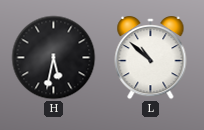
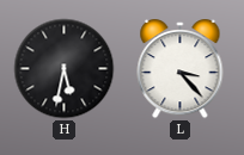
L: 10:52 -> 3:23 (181, 70)
